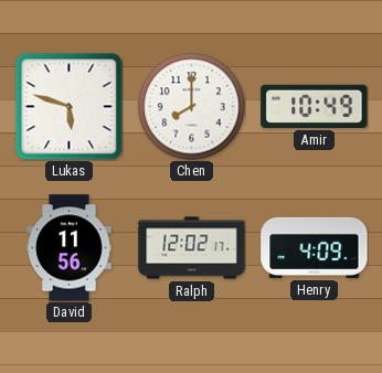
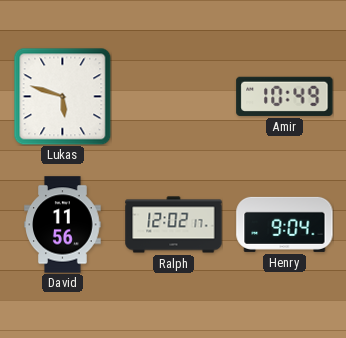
Chen: 8:00 -> none (191, 106)
Henry: 4:09 -> 9:04 (285, 224)
